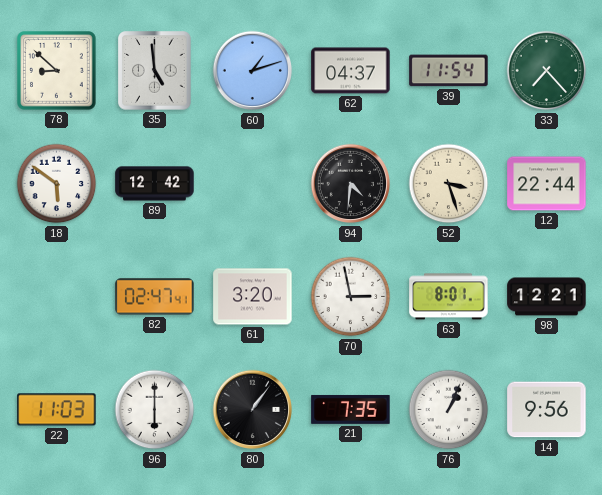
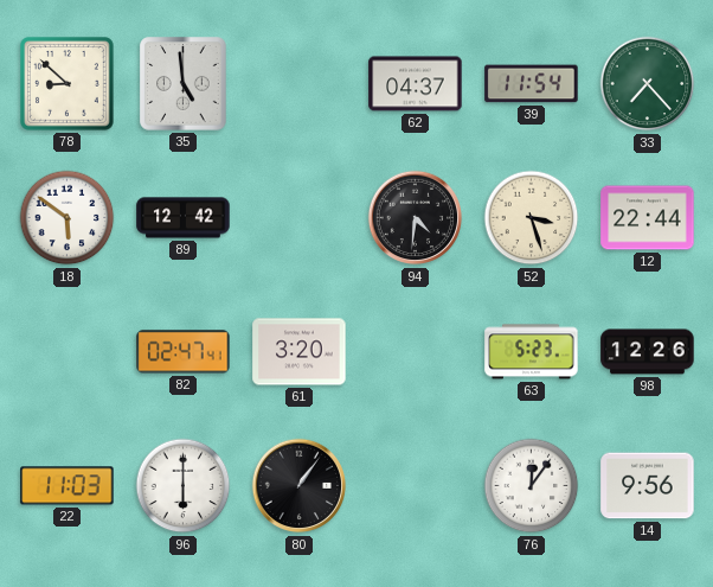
60: 1:12 -> none (253, 71)
70: 2:58 -> none (351, 297)
63: 8:01 -> 5:23 (532, 352)
98: 12:21 -> 12:26 (648, 352)
21: 7:35 -> none (351, 409)
76: 1:04 -> 12:06 (532, 486)
